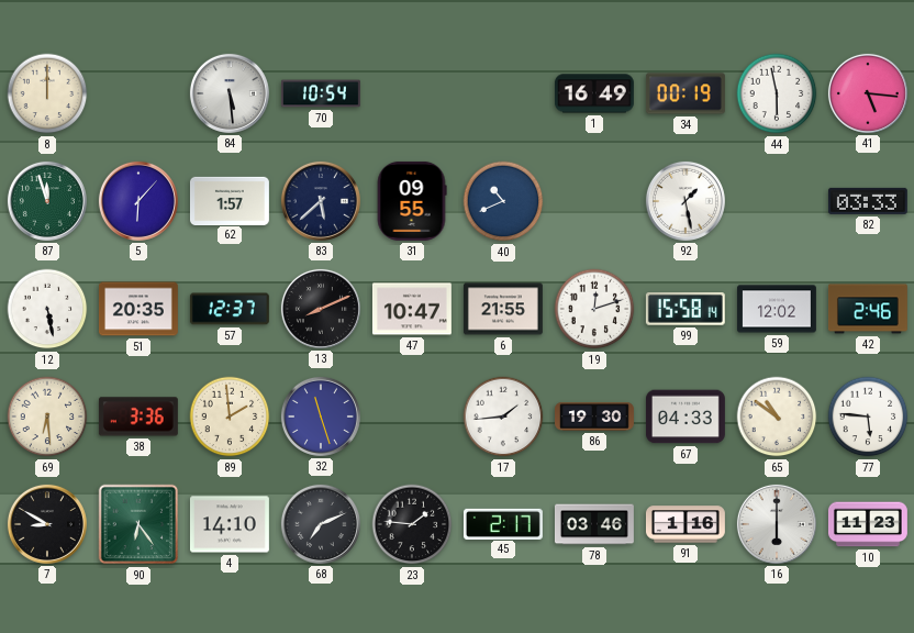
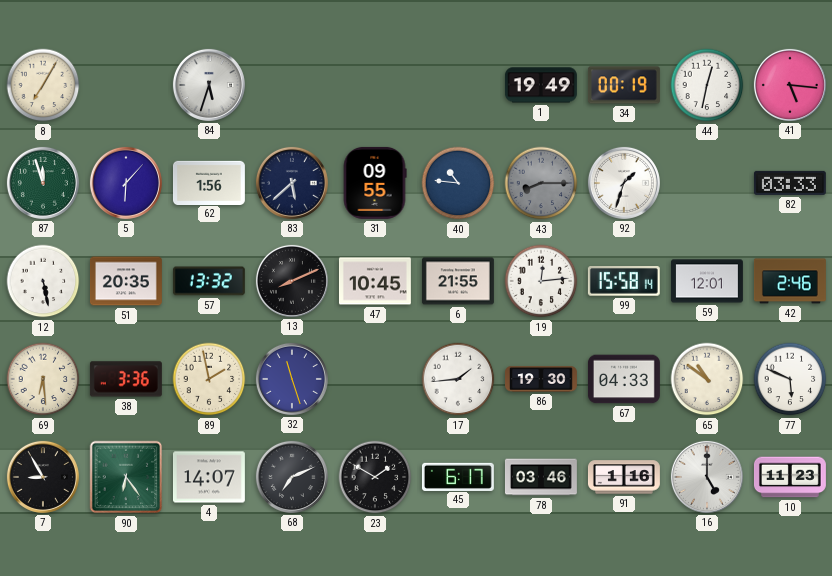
8: 12:00 -> 7:05 (43, 85)
84: 5:29 -> 5:33 (209, 85)
70: 10:54 -> none (321, 93)
1: 16:49 -> 19:49 (541, 85)
44: 5:58 -> 12:32 (707, 85)
62: 1:57 -> 1:56 (209, 182)
40: 10:41 -> 10:46 (458, 183)
43: none -> 8:15 (541, 183)
92: 1:28 -> 1:33 (624, 183)
57: 12:37 -> 13:32 (209, 281)
47: 10:47 -> 10:45 (375, 281)
19: 12:12 -> 12:14 (541, 281)
59: 12:02 -> 12:01 (707, 281)
89: 1:59 -> 1:58 (209, 379)
77: 5:46 -> 5:49 (790, 379)
7: 8:50 -> 8:55 (43, 477)
4: 14:10 -> 14:07 (209, 477)
23: 1:46 -> 1:50 (375, 477)
45: 2:17 -> 6:17 (458, 476)
16: 6:00 -> 5:00 (707, 477)
